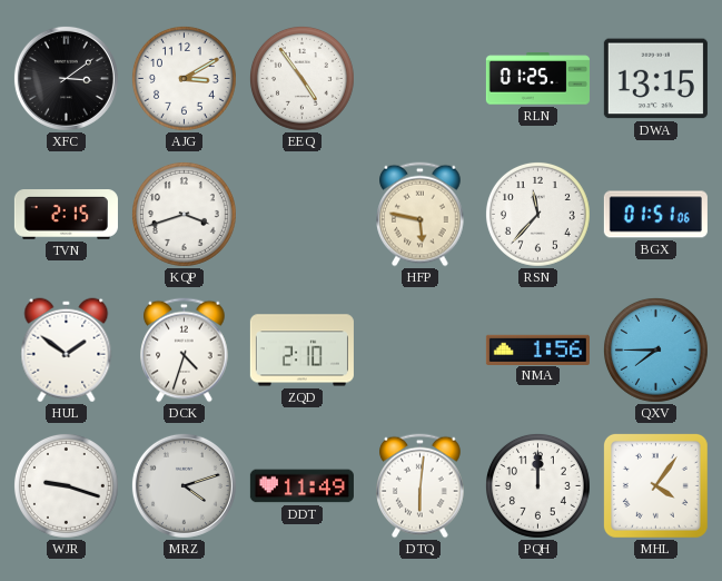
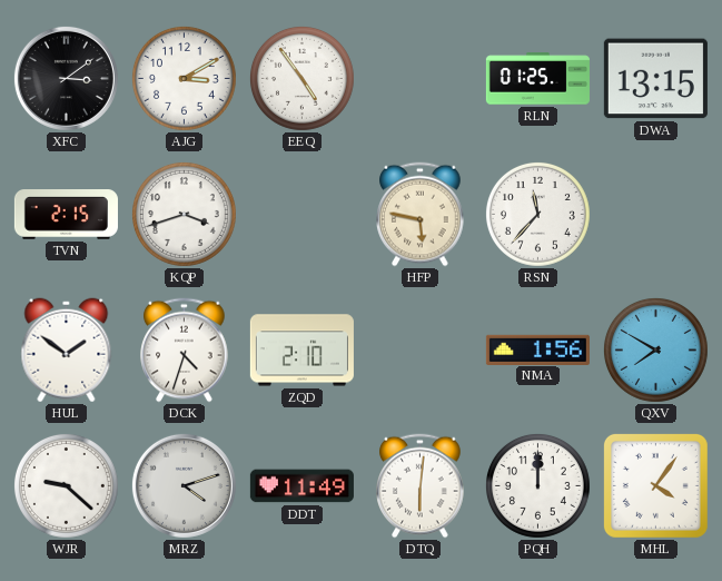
BGX: 01:51 -> none (655, 215)
QXV: 7:45 -> 7:50 (655, 349)
WJR: 9:18 -> 9:22 (66, 485)
